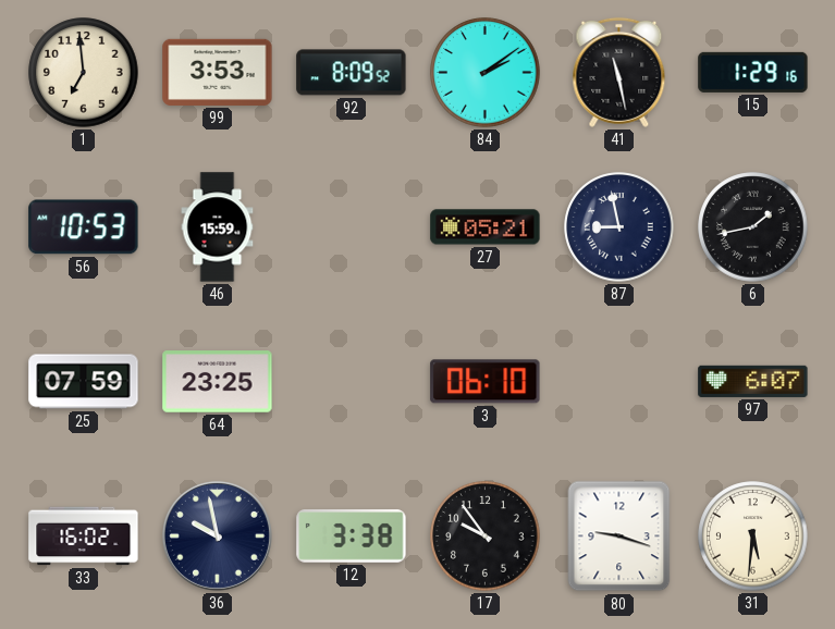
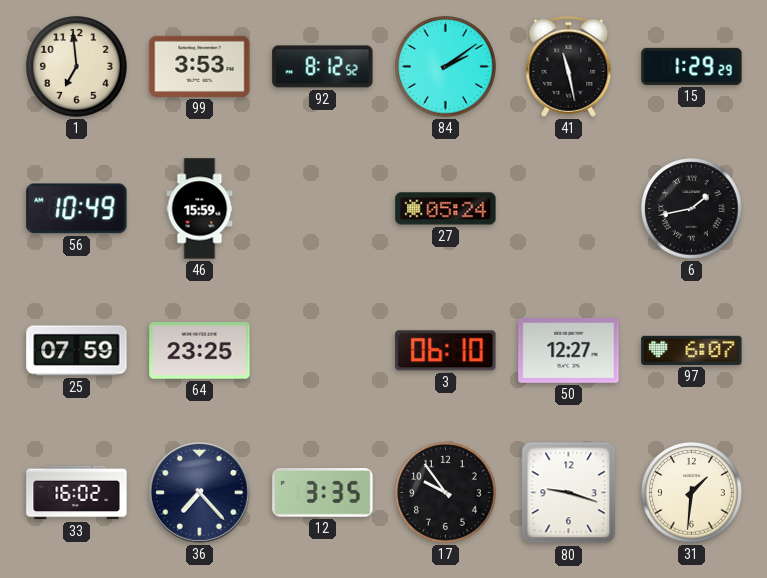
92: 8:09 -> 8:12 (323, 67)
15: 1:29:16 -> 1:29:29 (692, 66)
56: 10:53 -> 10:49 (77, 209)
27: 05:21 -> 05:24 (446, 209)
87: 8:58 -> none (619, 227)
50: none -> 12:27 (569, 351)
36: 9:58 -> 7:23 (199, 492)
12: 3:38 -> 3:35 (323, 493)
31: 5:31 -> 1:31 (692, 493)
